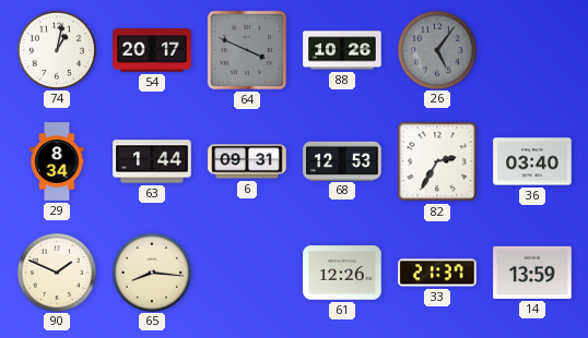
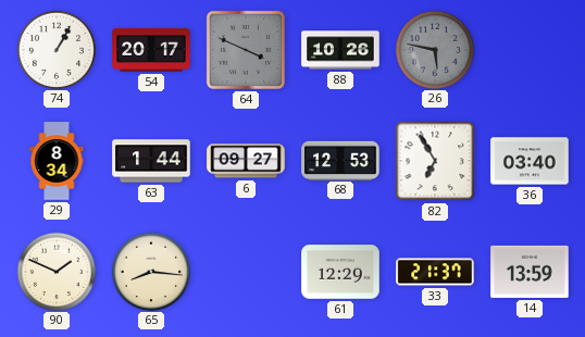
74: 1:02 -> 1:05 (55, 49)
26: 5:06 -> 5:47 (434, 49)
6: 09:31 -> 09:27 (246, 161)
82: 2:35 -> 6:55 (435, 161)
61: 12:26 -> 12:29 (340, 272)
